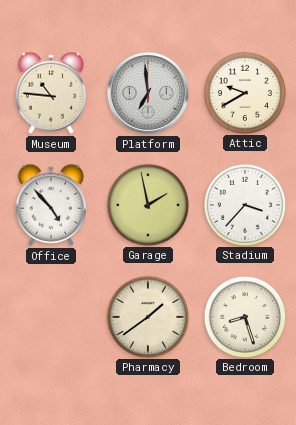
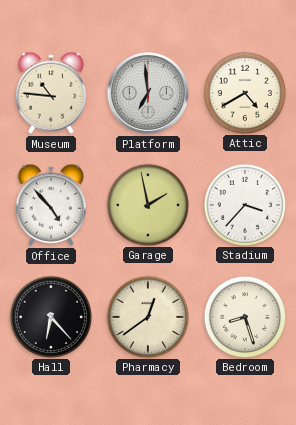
Attic: 9:40 -> 4:40 (244, 92)
Hall: none -> 6:23 (50, 316)
Pharmacy: 1:39 -> 12:39 (147, 316)
